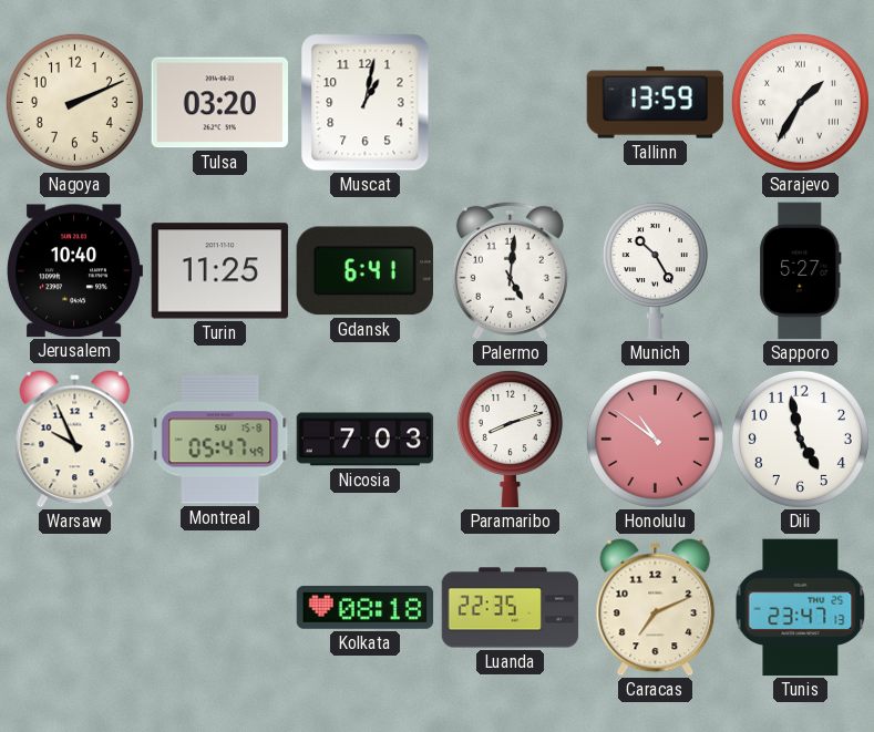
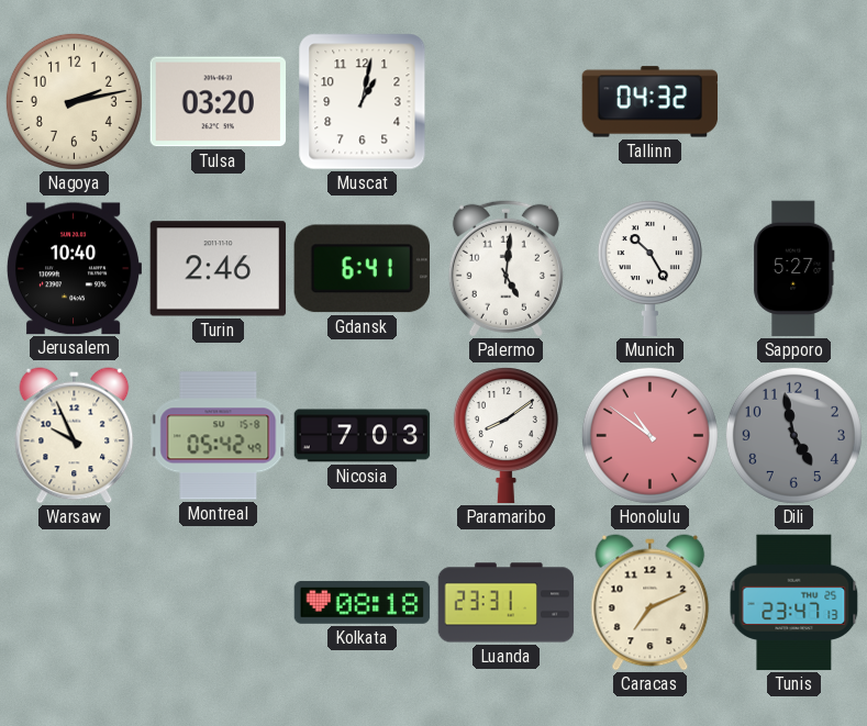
Nagoya: 2:11 -> 2:13 (74, 101)
Tallinn: 13:59 -> 04:32 (651, 102)
Sarajevo: 1:35 -> none (800, 102)
Turin: 11:25 -> 2:46 (219, 269)
Montreal: 05:47 -> 05:42 (219, 436)
Paramaribo: 8:12 -> 8:09 (505, 436)
Dili dial: white -> grey (793, 435)
Luanda: 22:35 -> 23:31 (507, 603)
